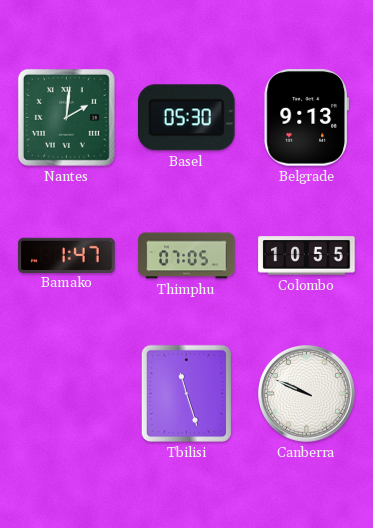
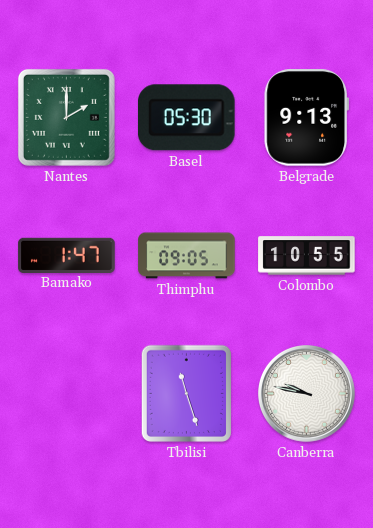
Nantes: 2:01 -> 2:00 (66, 117)
Thimphu: 07:05 -> 09:05 (187, 256)
Canberra: 9:49 -> 9:47 (307, 394)
